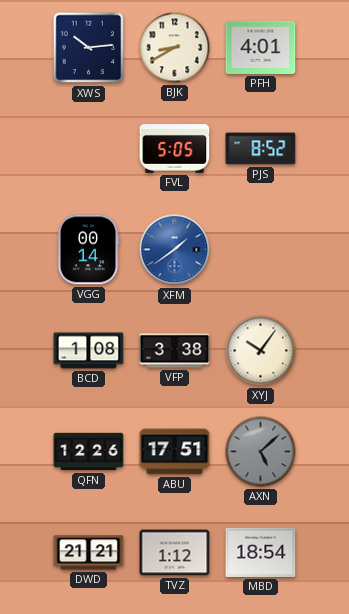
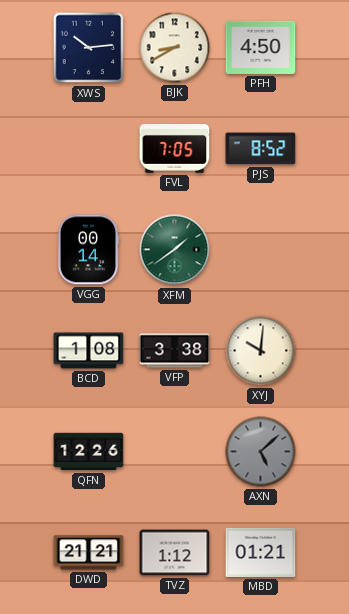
PFH: 4:01 -> 4:50 (261, 47)
FVL: 5:05 -> 7:05 (175, 149)
XFM dial: blue -> green (175, 250)
XYJ: 10:06 -> 10:01 (261, 351)
ABU: 17:51 -> none (175, 452)
MBD: 18:54 -> 01:21 (261, 552)
